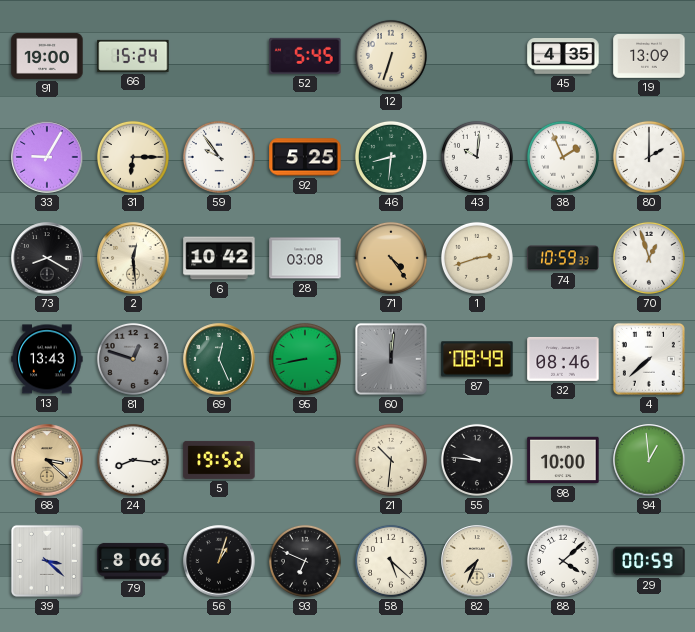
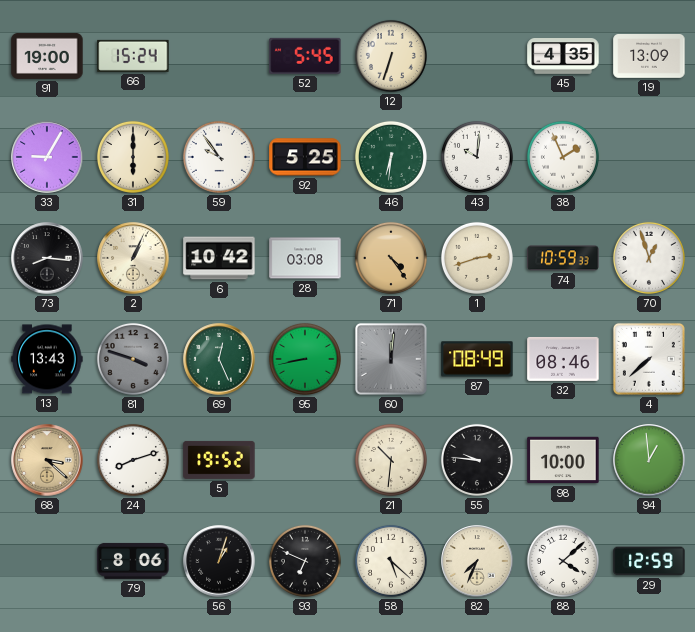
31: 6:15 -> 6:00 (133, 157)
46: 8:31 -> 6:31 (391, 157)
80: 2:00 -> none (649, 157)
73: 8:20 -> 8:16 (47, 258)
2: 12:29 -> 1:04 (133, 258)
81: 12:48 -> 3:48 (133, 359)
24: 8:16 -> 8:12 (133, 460)
39: 3:22 -> none (47, 561)
29: 00:59 -> 12:59 (649, 561)
